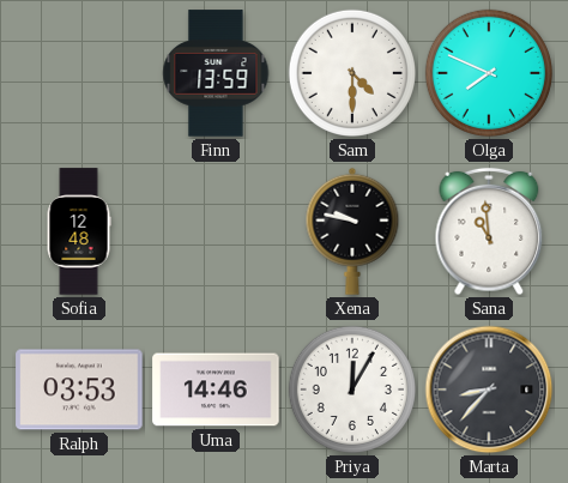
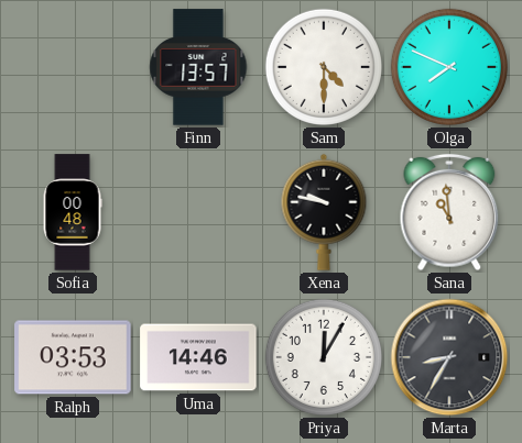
Finn: 13:59 -> 13:57 (198, 67)
Sofia: 12:48 -> 00:48 (73, 212)
Marta: 8:37 -> 8:35 (449, 357)
